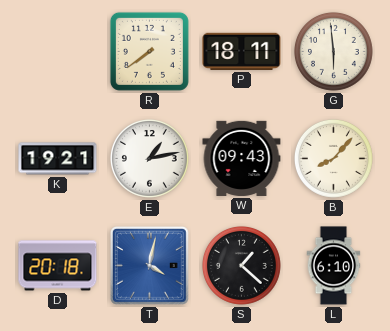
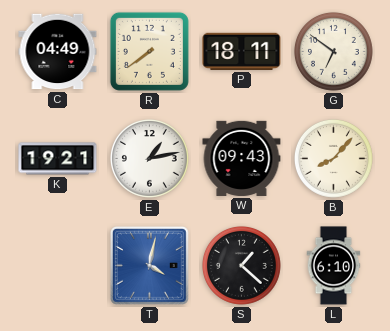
C: none -> 04:49 (58, 52)
G: 5:59 -> 6:51 (333, 51)
D: 20:18 -> none (58, 266)
